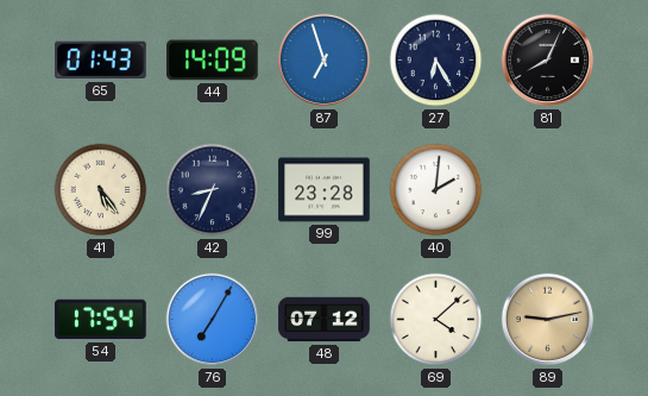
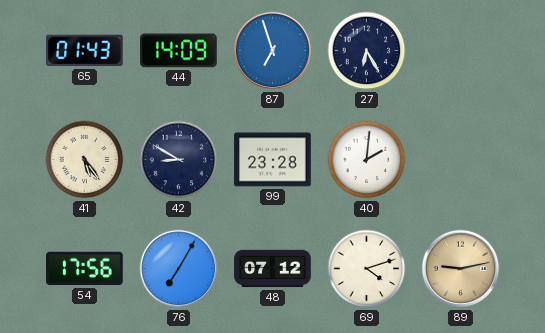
81: 8:04 -> none (548, 61)
42: 8:34 -> 8:50 (179, 160)
54: 17:54 -> 17:56 (85, 269)
69: 4:08 -> 4:12 (367, 269)
